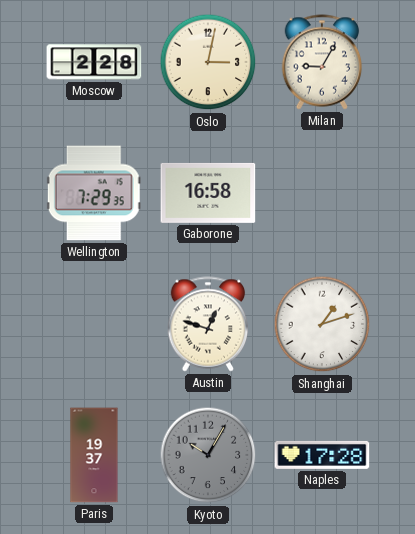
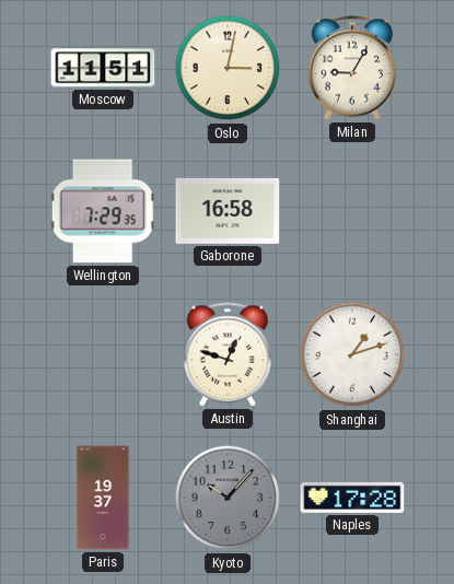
Moscow: 2:28 -> 11:51 (103, 68)
Kyoto: 10:05 -> 10:07 (228, 498)
